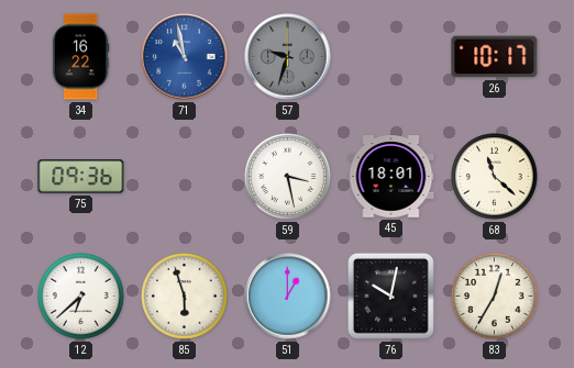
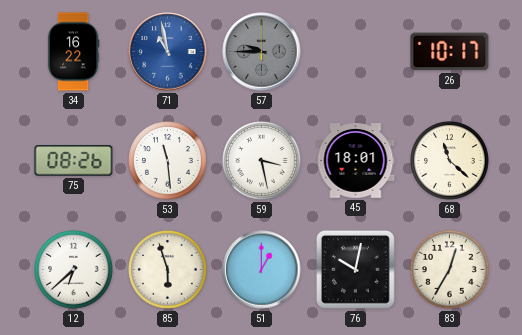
57: 9:33 -> 9:45 (262, 52)
75: 09:36 -> 08:26 (74, 161)
53: none -> 11:29 (168, 161)
